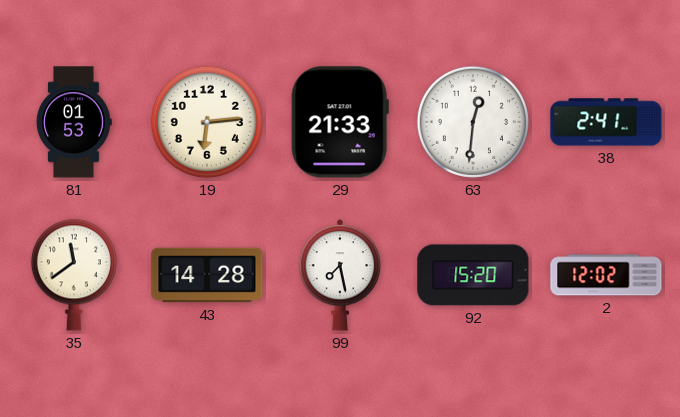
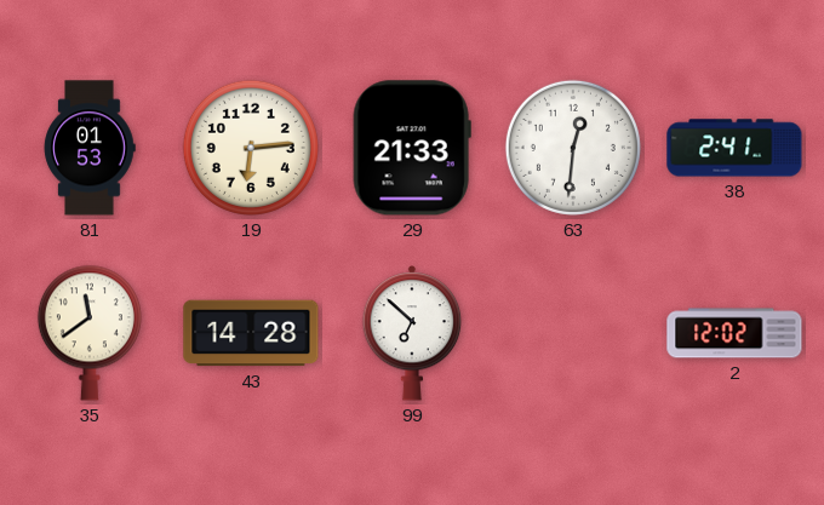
99: 7:28 -> 6:52 (412, 334)
92: 15:20 -> none (473, 275)
